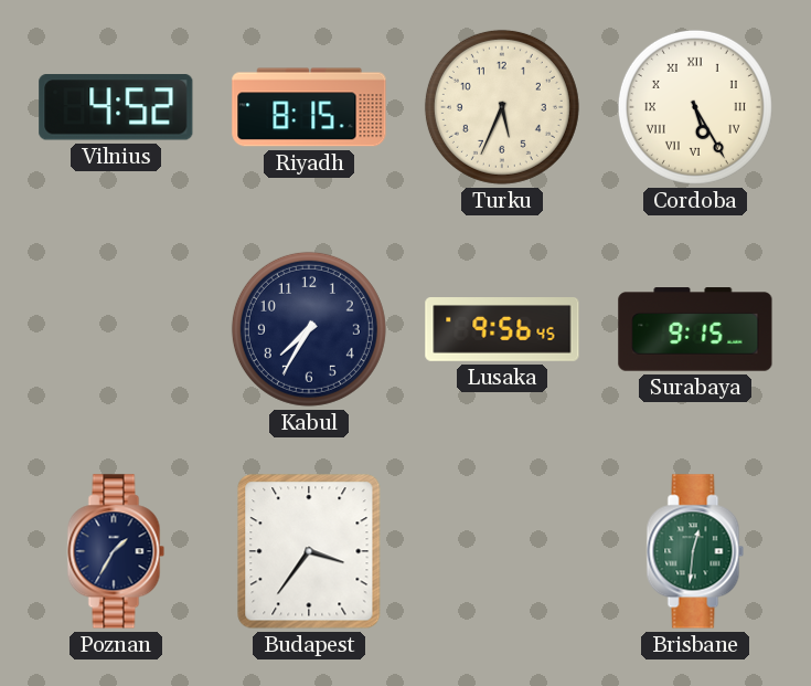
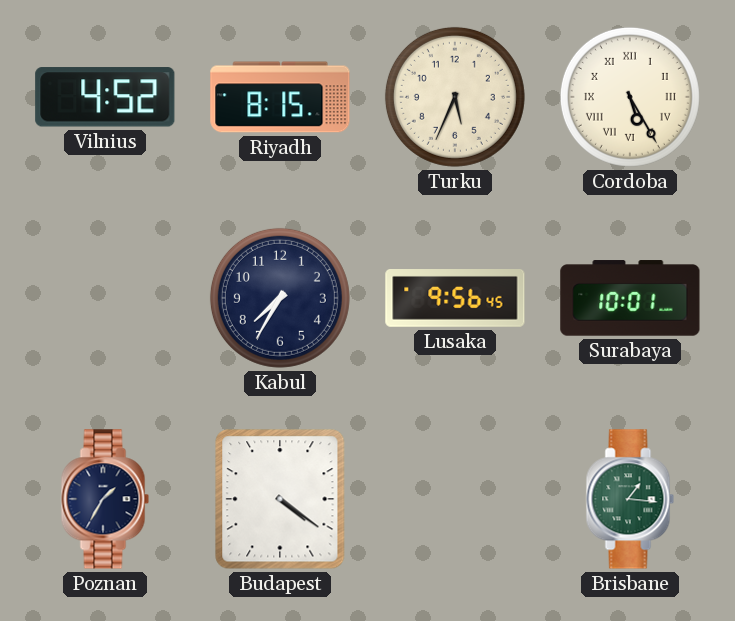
Surabaya: 9:15 -> 10:01 (630, 298)
Budapest: 3:36 -> 4:21 (280, 499)
Brisbane: 12:31 -> 1:16 (630, 499)
